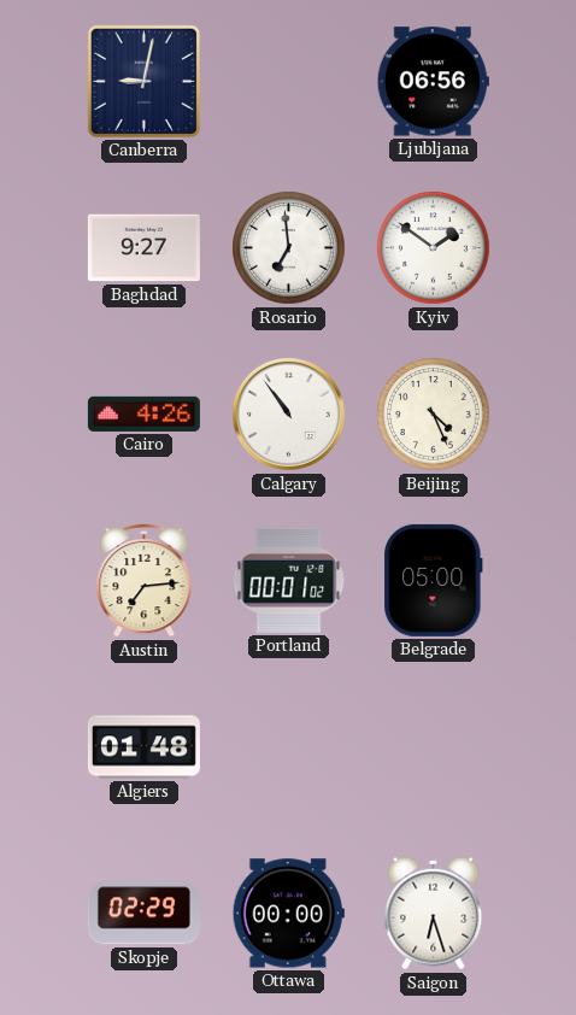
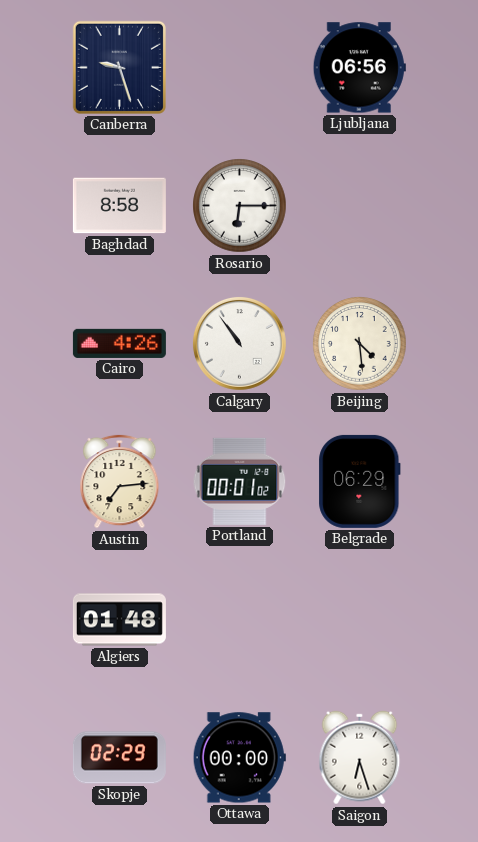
Canberra: 9:02 -> 9:27 (119, 67)
Baghdad: 9:27 -> 8:58 (119, 206)
Rosario: 6:59 -> 6:15 (240, 206)
Kyiv: 1:51 -> none (434, 248)
Beijing: 4:26 -> 4:29 (360, 344)
Belgrade: 05:00 -> 06:29 (360, 481)
